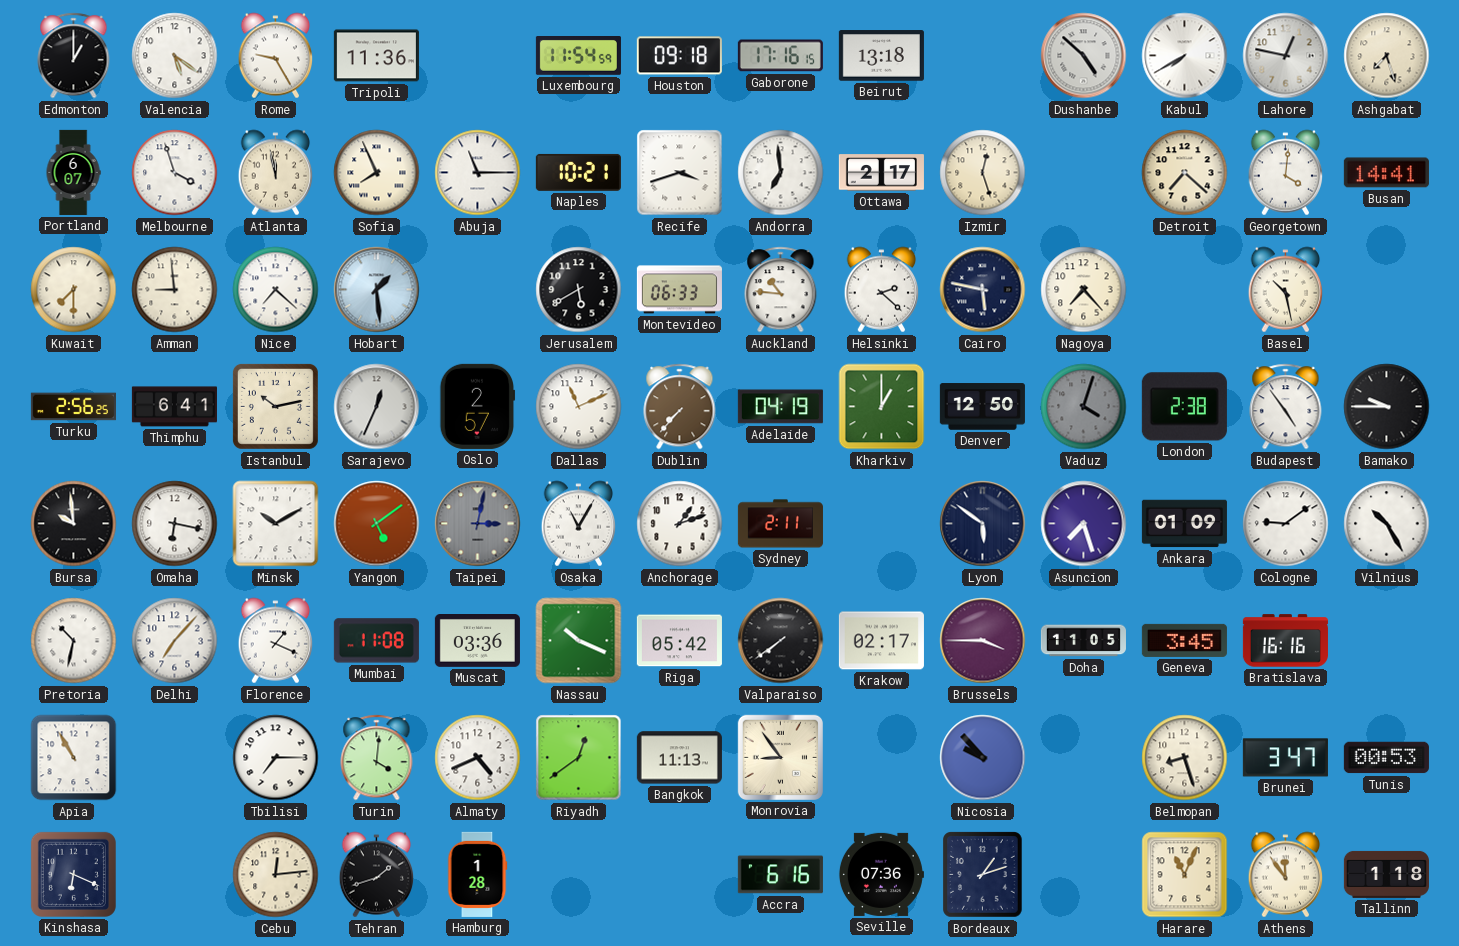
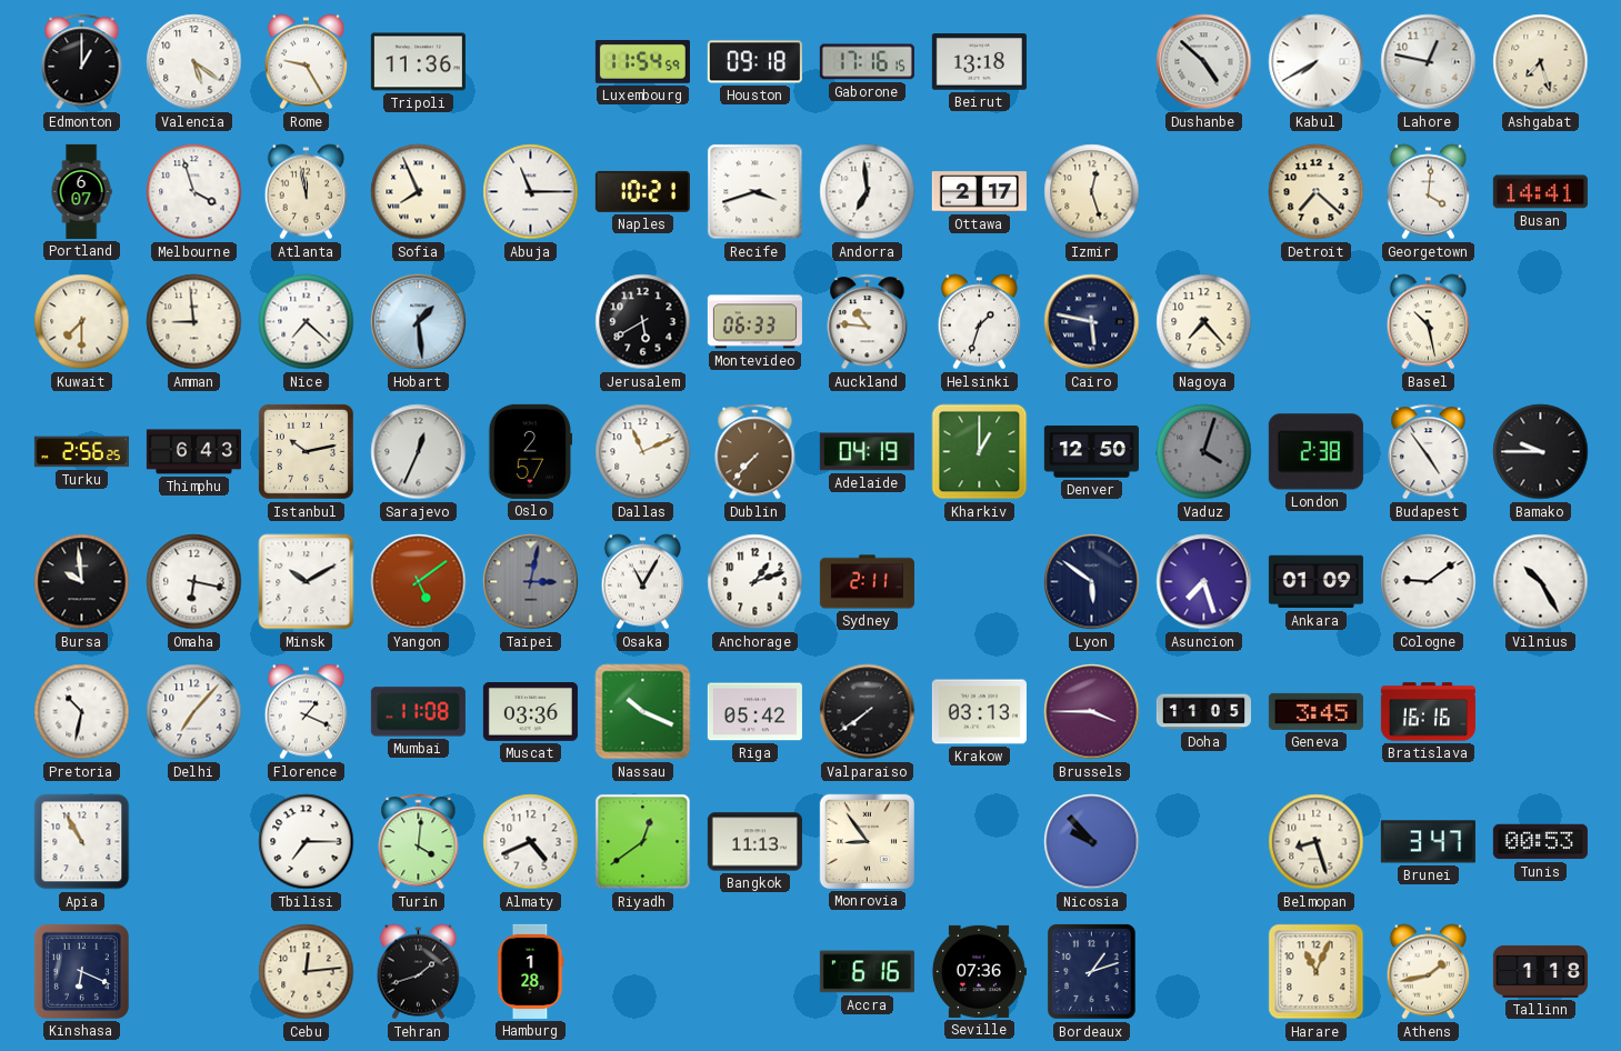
Helsinki: 2:22 -> 1:33 (980, 322)
Thimphu: 6:41 -> 6:43 (193, 452)
Krakow: 02:17 -> 03:13 (979, 712)
Athens: 11:54 -> 1:43 (1429, 972)
